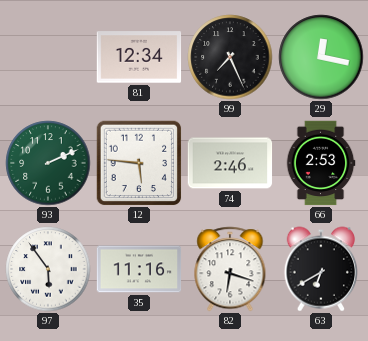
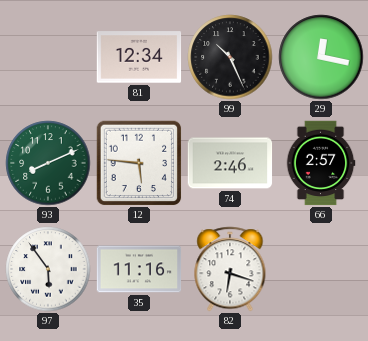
99: 7:26 -> 10:26 (230, 57)
93: 2:11 -> 8:11 (48, 163)
66: 2:53 -> 2:57 (321, 163)
63: 6:40 -> none (321, 269)
